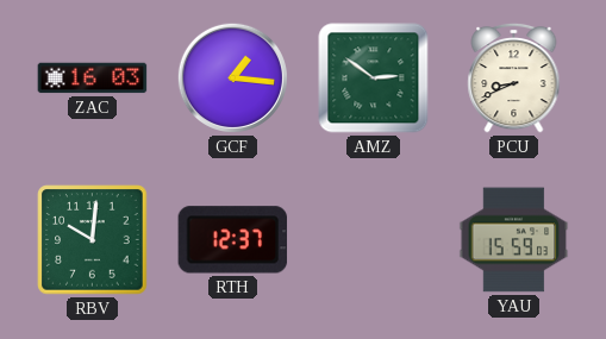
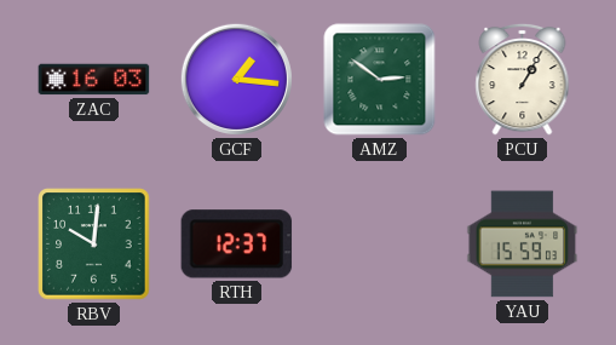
PCU: 8:41 -> 1:05 (523, 79)
